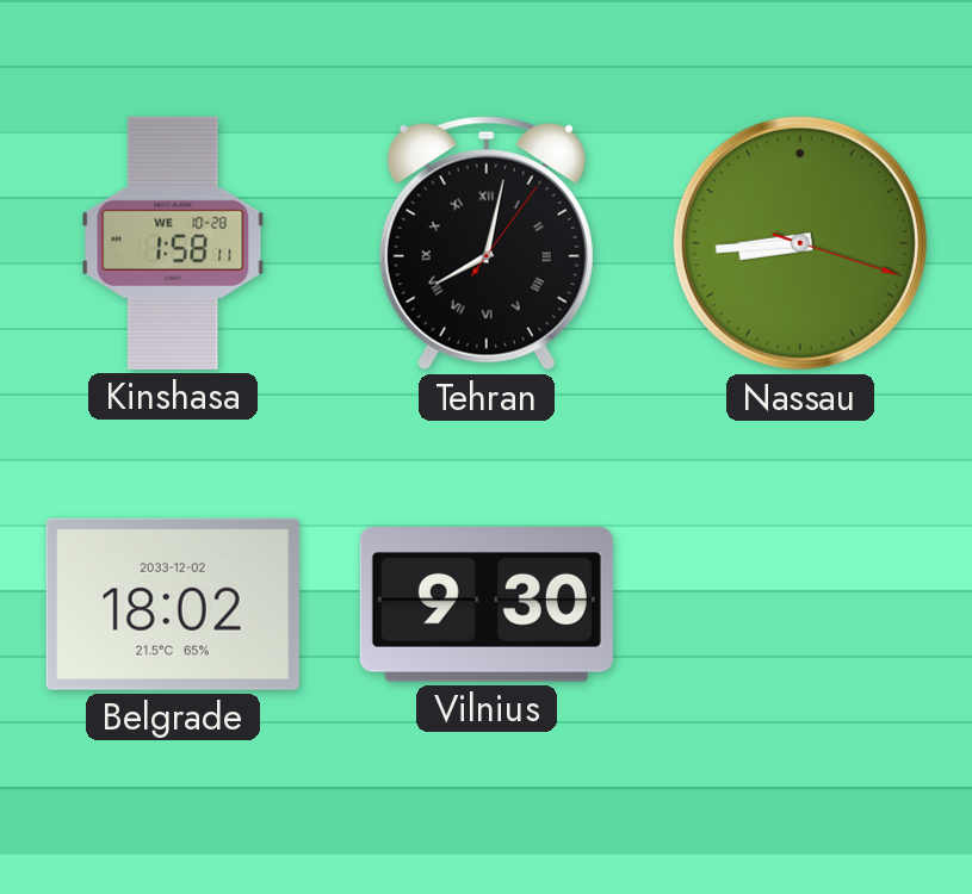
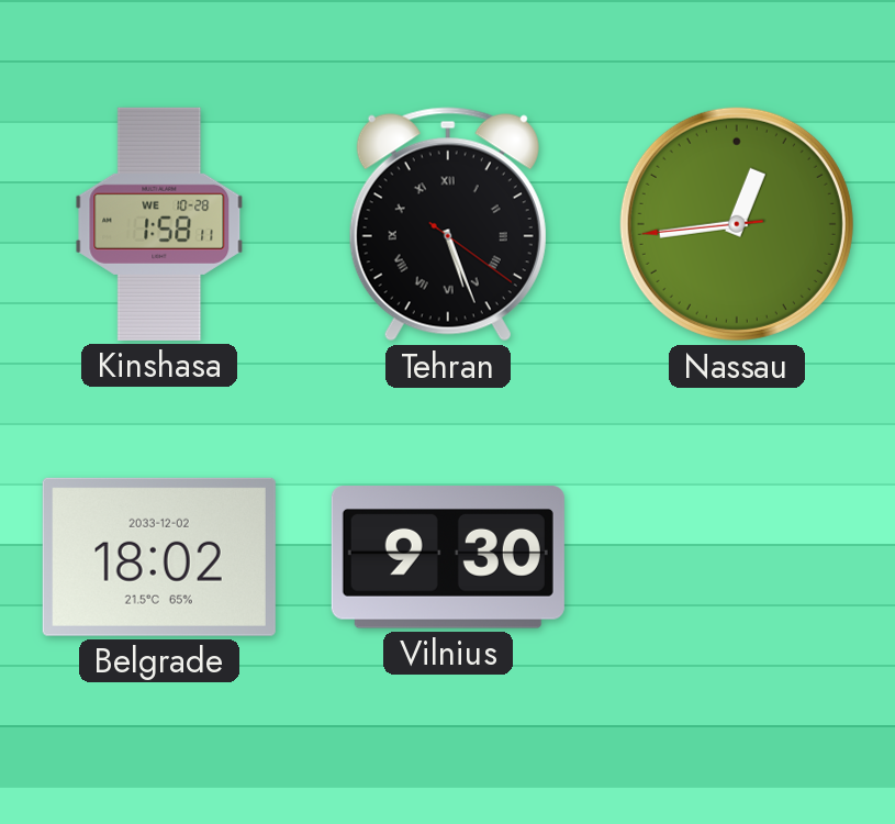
Tehran: 8:02 -> 5:26 (448, 224)
Nassau: 8:44 -> 12:43 (737, 224)
